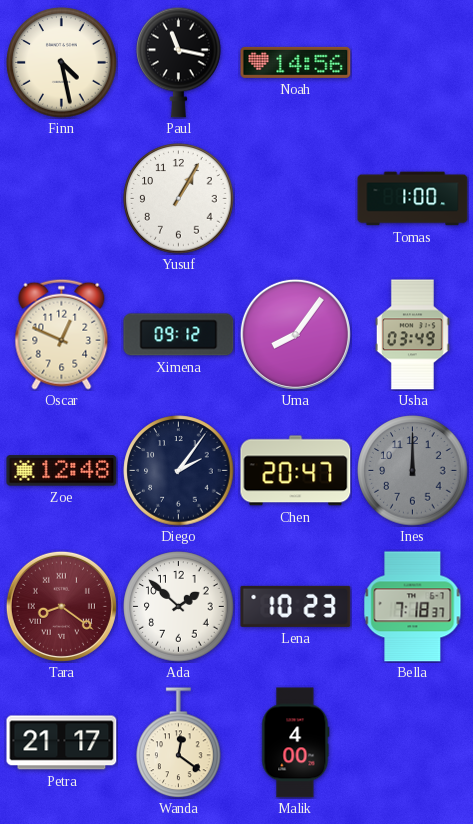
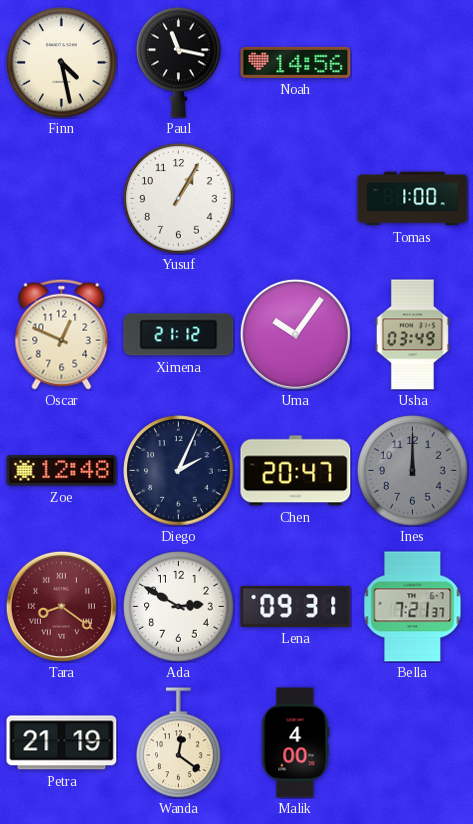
Ximena: 09:12 -> 21:12 (179, 335)
Uma: 8:06 -> 10:06 (295, 334)
Diego: 2:06 -> 2:04 (179, 471)
Ada: 1:52 -> 2:50 (179, 607)
Lena: 10:23 -> 09:31 (296, 606)
Bella: 7:18 -> 7:21 (413, 607)
Petra: 21:17 -> 21:19 (62, 743)
